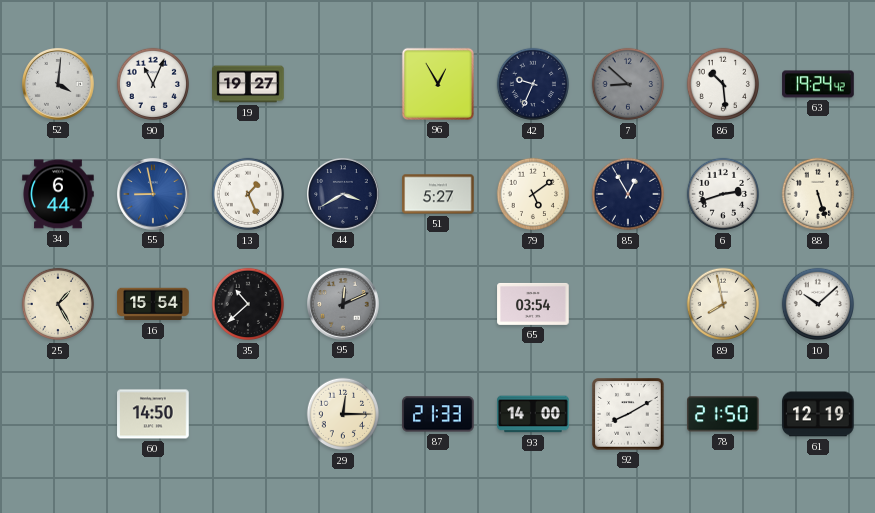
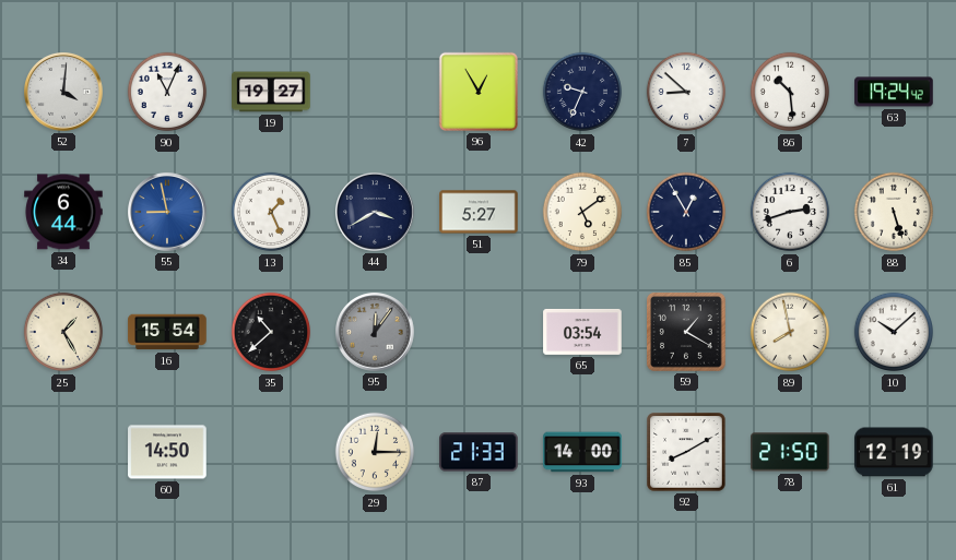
7 dial: grey -> white (686, 92)
95: 12:11 -> 12:06 (376, 333)
59: none -> 1:20 (686, 332)
